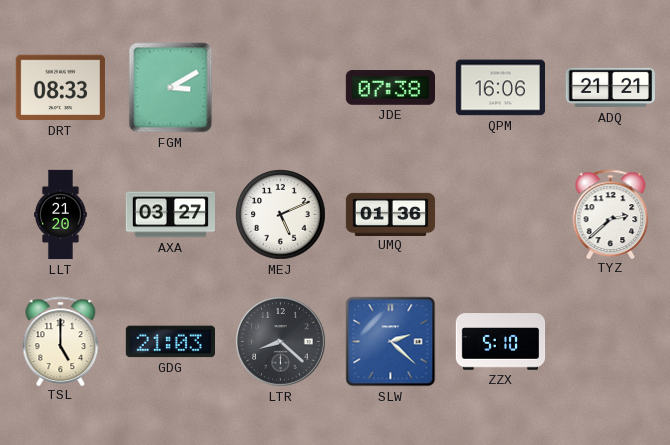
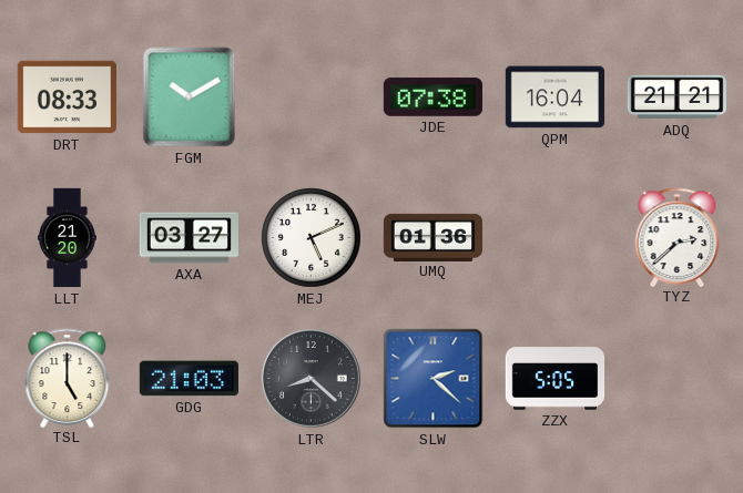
FGM: 3:10 -> 10:10 (190, 97)
QPM: 16:06 -> 16:04 (554, 97)
ZZX: 5:10 -> 5:05 (556, 379)
